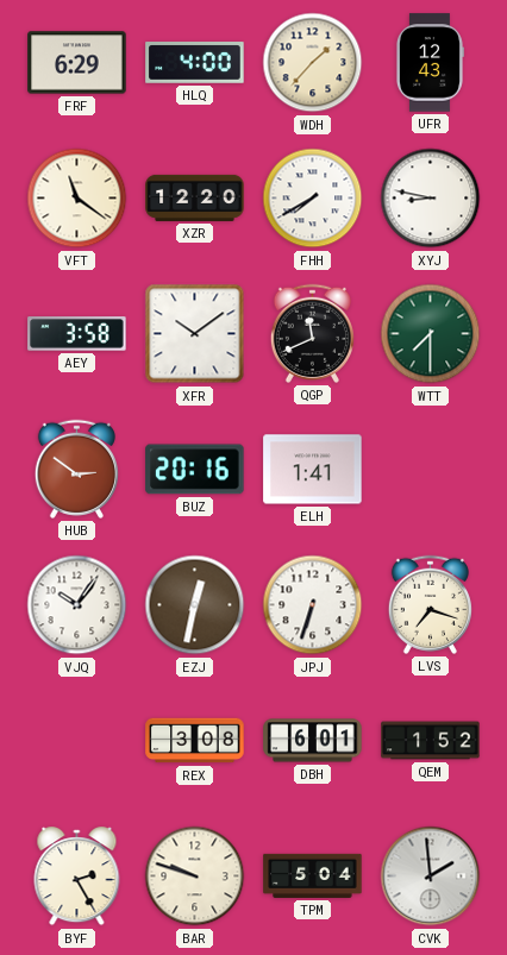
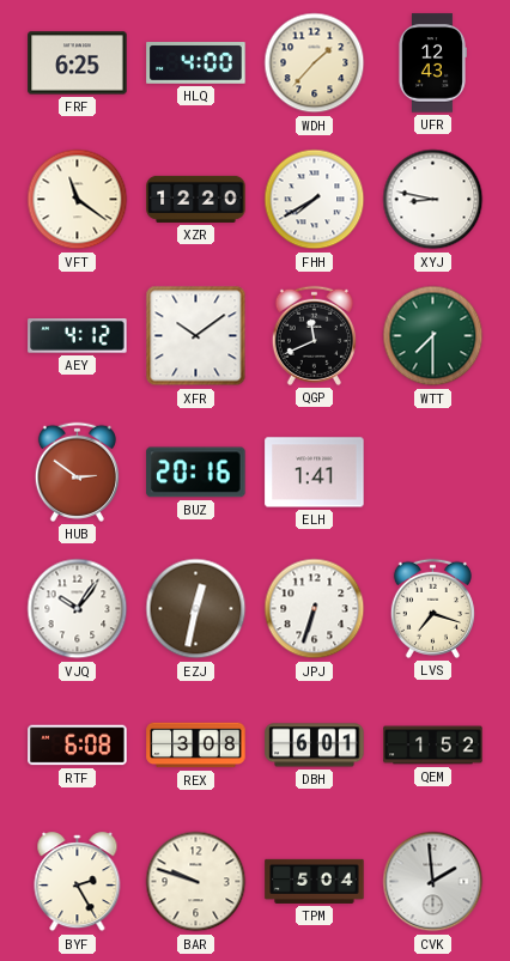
FRF: 6:29 -> 6:25 (78, 63)
AEY: 3:58 -> 4:12 (78, 336)
RTF: none -> 6:08 (78, 746)
